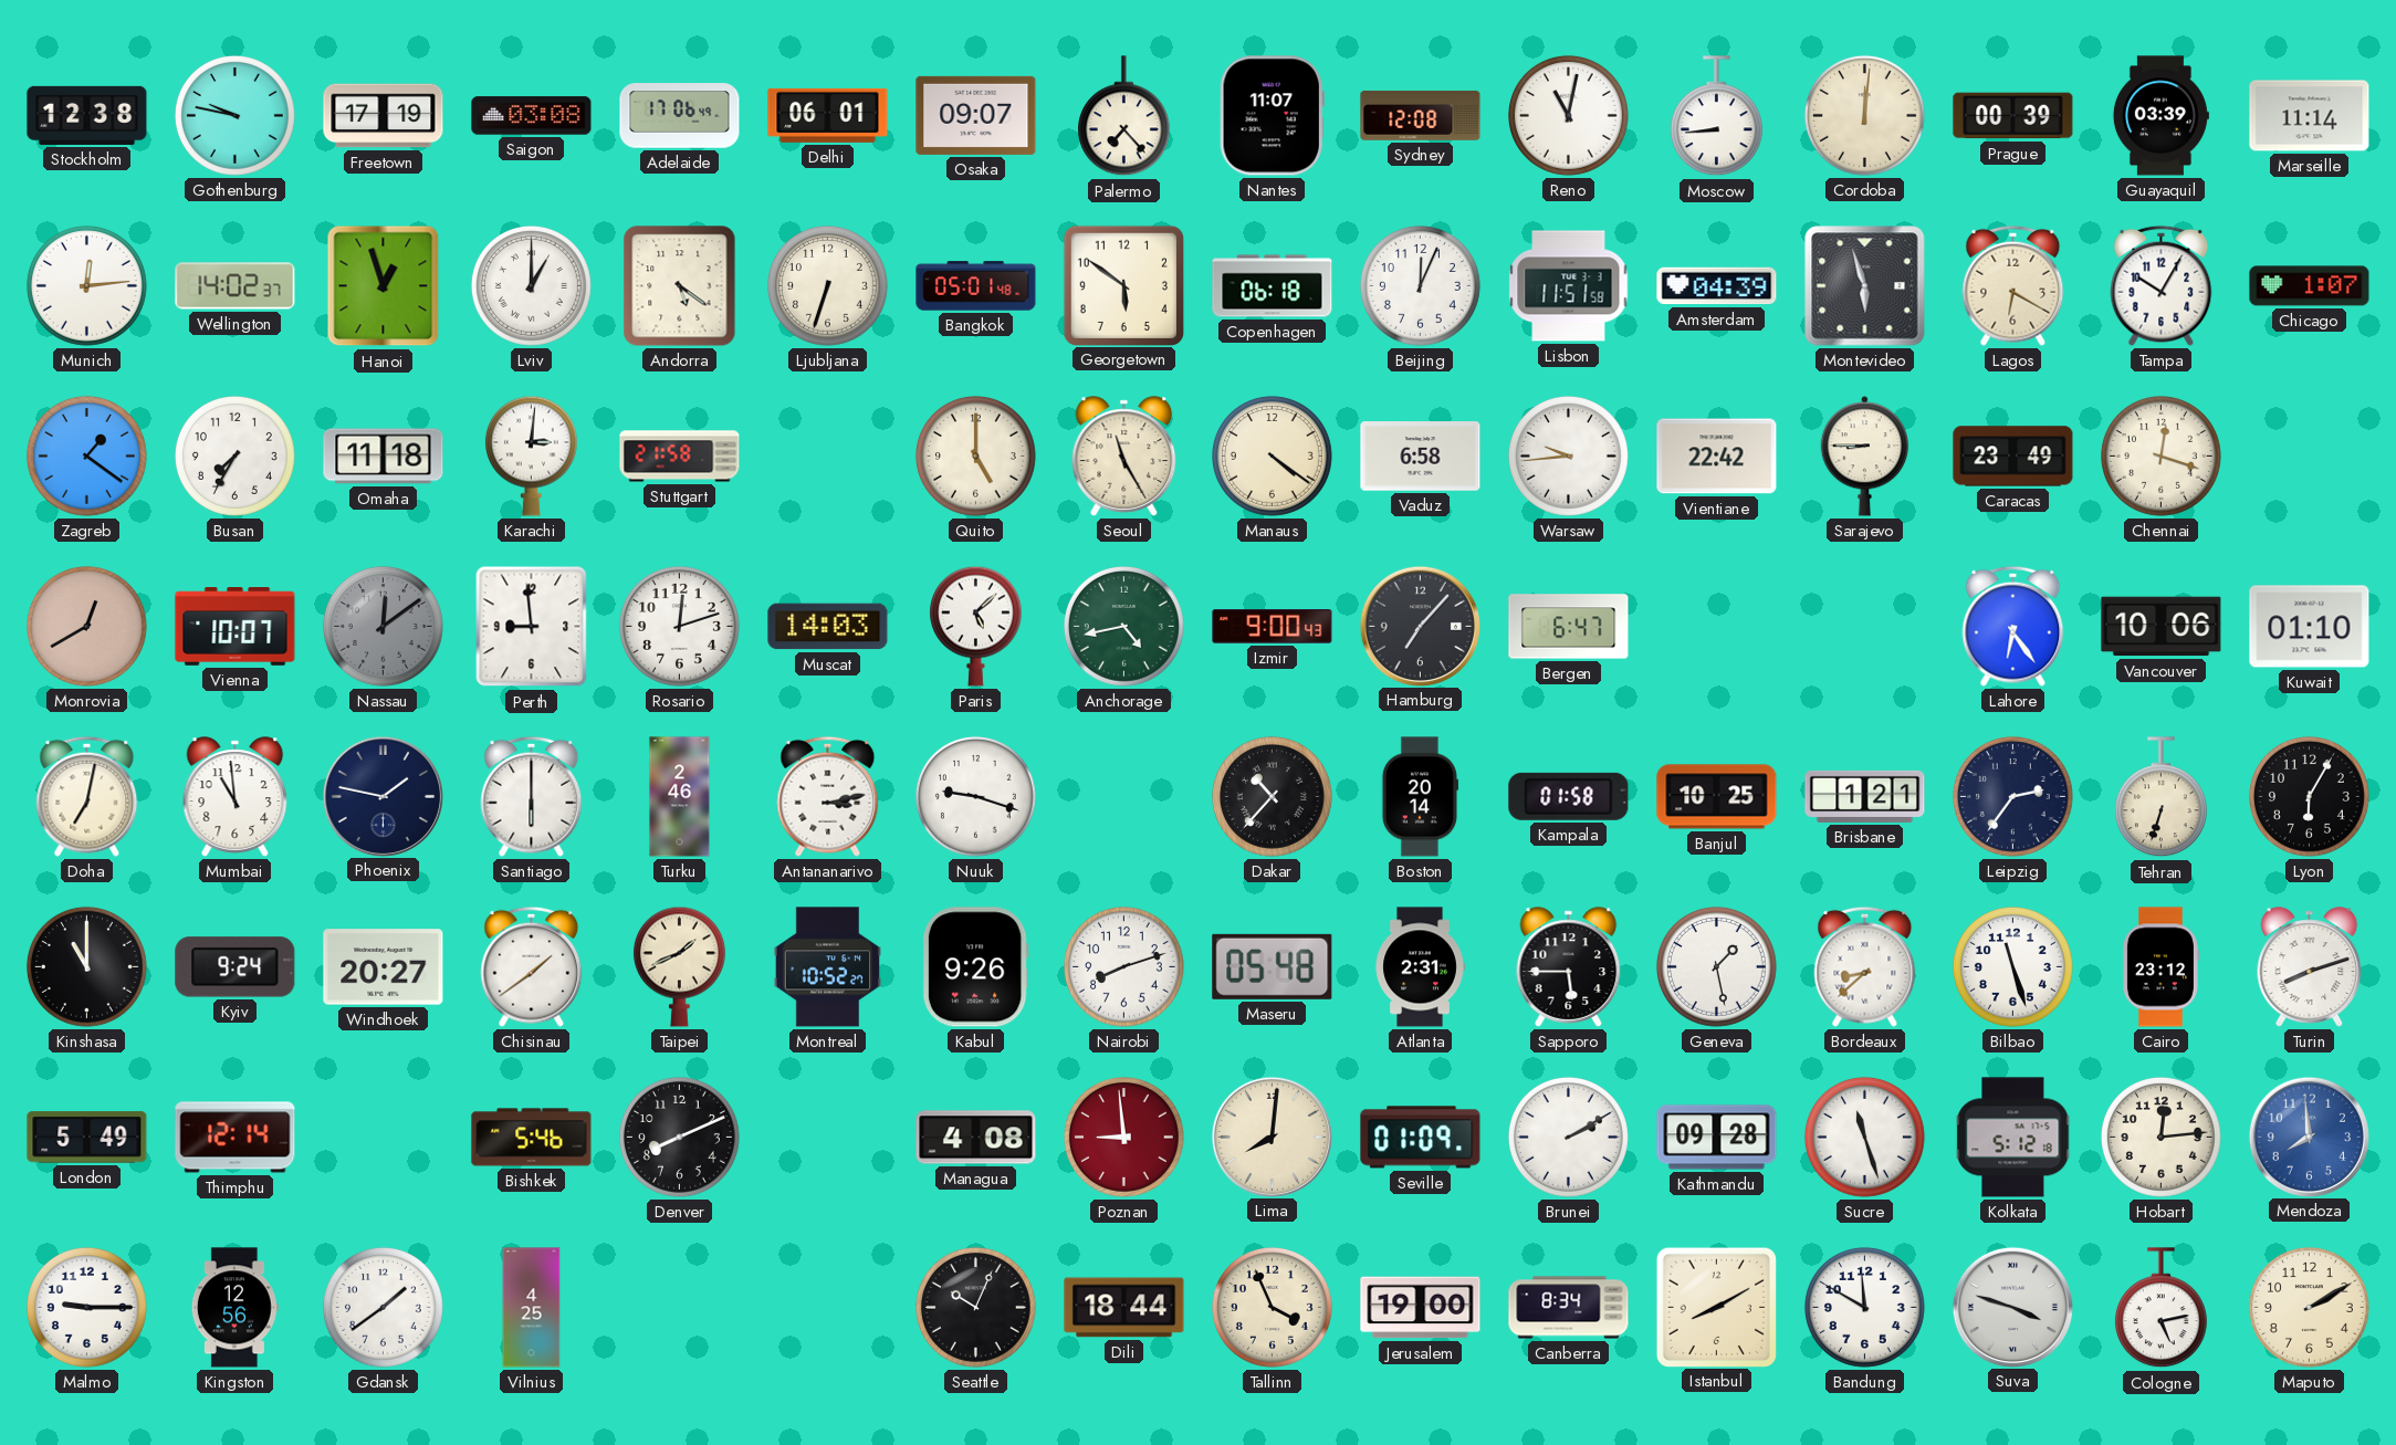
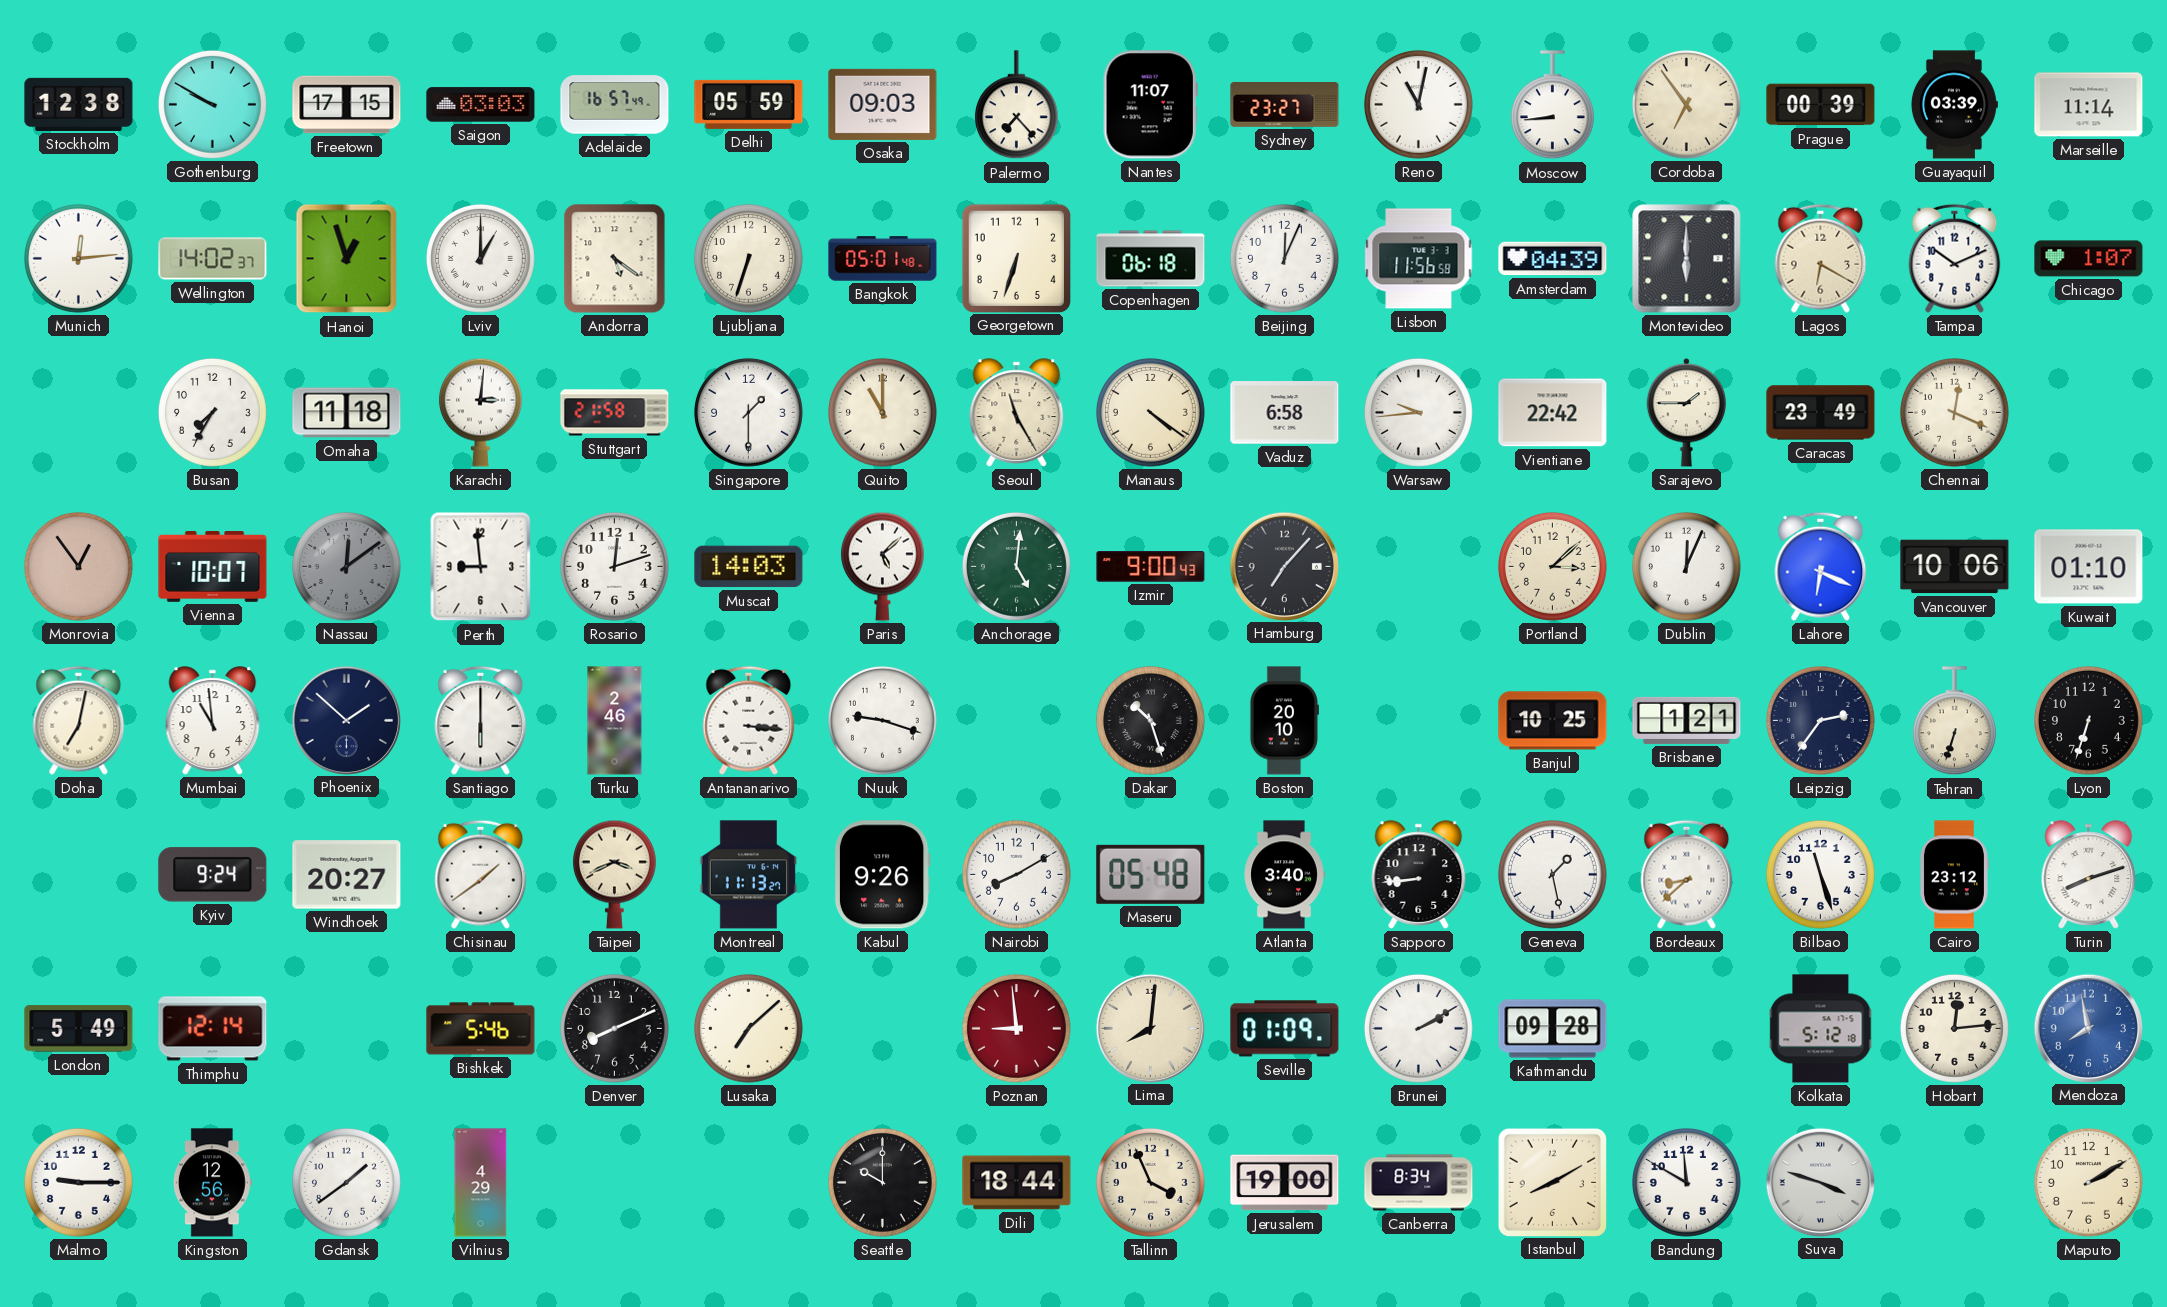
Gothenburg: 9:47 -> 9:50 (213, 104)
Freetown: 17:19 -> 17:15 (347, 105)
Saigon: 03:08 -> 03:03 (481, 105)
Adelaide: 17:06 -> 16:57 (615, 105)
Delhi: 06:01 -> 05:59 (749, 104)
Osaka: 09:07 -> 09:03 (883, 104)
Sydney: 12:08 -> 23:27 (1285, 104)
Cordoba: 12:01 -> 6:54 (1687, 104)
Georgetown: 5:51 -> 6:33 (1016, 258)
Lisbon: 11:51 -> 11:56 (1419, 259)
Montevideo: 5:57 -> 6:00 (1687, 259)
Tampa: 10:05 -> 10:11 (1955, 258)
Zagreb: 1:21 -> none (87, 456)
Singapore: none -> 1:30 (749, 412)
Quito: 5:00 -> 11:00 (883, 412)
Sarajevo: 8:45 -> 1:45 (1687, 413)
Chennai: 12:18 -> 12:19 (1955, 412)
Monrovia: 12:40 -> 12:54 (79, 566)
Anchorage: 4:43 -> 5:01 (1017, 566)
Bergen: 6:47 -> none (1569, 627)
Portland: none -> 3:08 (1553, 566)
Dublin: none -> 12:04 (1687, 566)
Lahore: 6:24 -> 6:19 (1821, 566)
Phoenix: 1:47 -> 1:52 (346, 720)
Antananarivo: 3:13 -> 3:16 (749, 720)
Dakar: 10:37 -> 10:27 (1151, 720)
Boston: 20:14 -> 20:10 (1284, 721)
Kampala: 01:58 -> none (1569, 796)
Lyon: 6:05 -> 6:33 (2089, 720)
Kinshasa: 11:00 -> none (87, 966)
Taipei: 1:41 -> 3:41 (614, 874)
Montreal: 10:52 -> 11:13 (748, 875)
Nairobi: 8:12 -> 8:10 (1017, 874)
Atlanta: 2:31 -> 3:40 (1284, 875)
Sapporo: 5:45 -> 8:44 (1419, 875)
Lusaka: none -> 7:08 (749, 1028)
Managua: 4:08 -> none (976, 1138)
Sucre: 11:27 -> none (1865, 1137)
Mendoza: 7:59 -> 7:58 (2088, 1028)
Vilnius: 4:25 -> 4:29 (481, 1183)
Seattle: 10:04 -> 10:00 (883, 1182)
Cologne: 5:13 -> none (2160, 1308)
